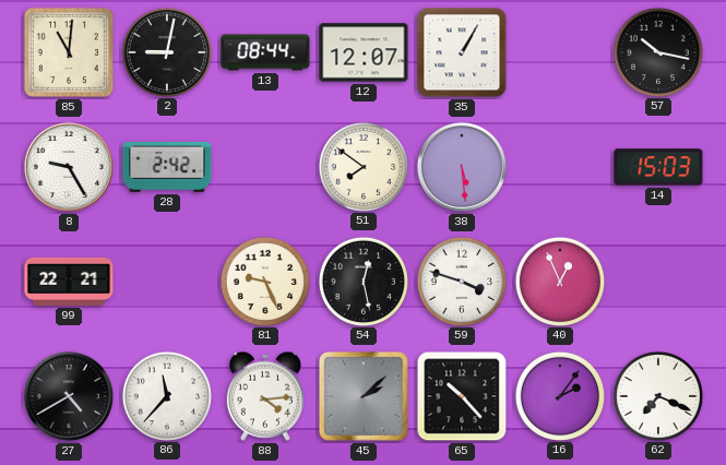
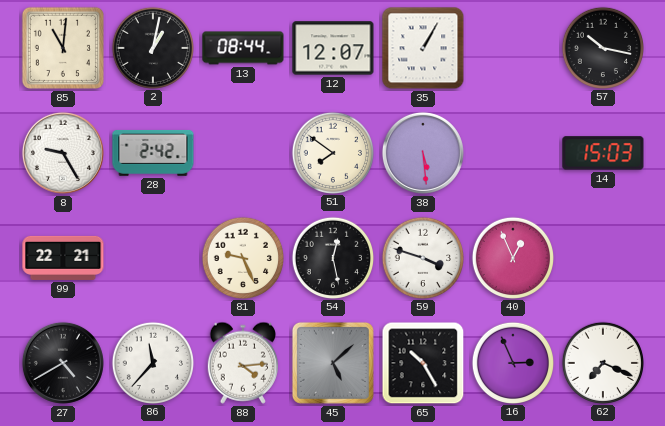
2: 9:02 -> 1:02 (152, 47)
45: 2:08 -> 5:08 (333, 363)
65: 10:23 -> 10:25 (423, 363)
16: 2:06 -> 2:56 (512, 362)
